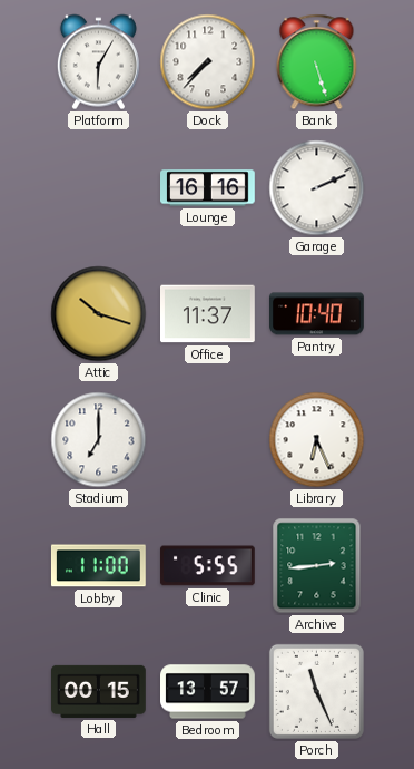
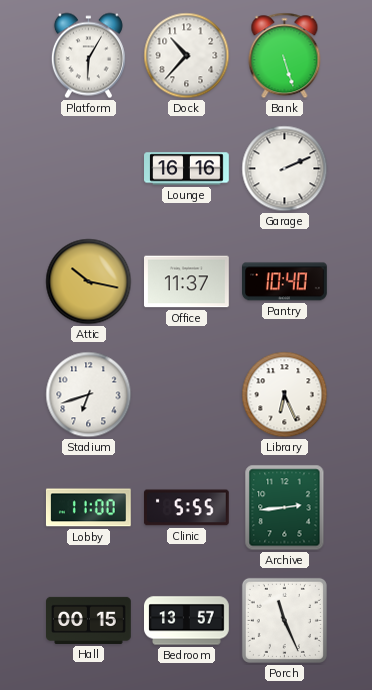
Dock: 7:37 -> 10:37 (187, 56)
Attic: 10:18 -> 10:17 (89, 282)
Stadium: 7:00 -> 6:42 (89, 395)
